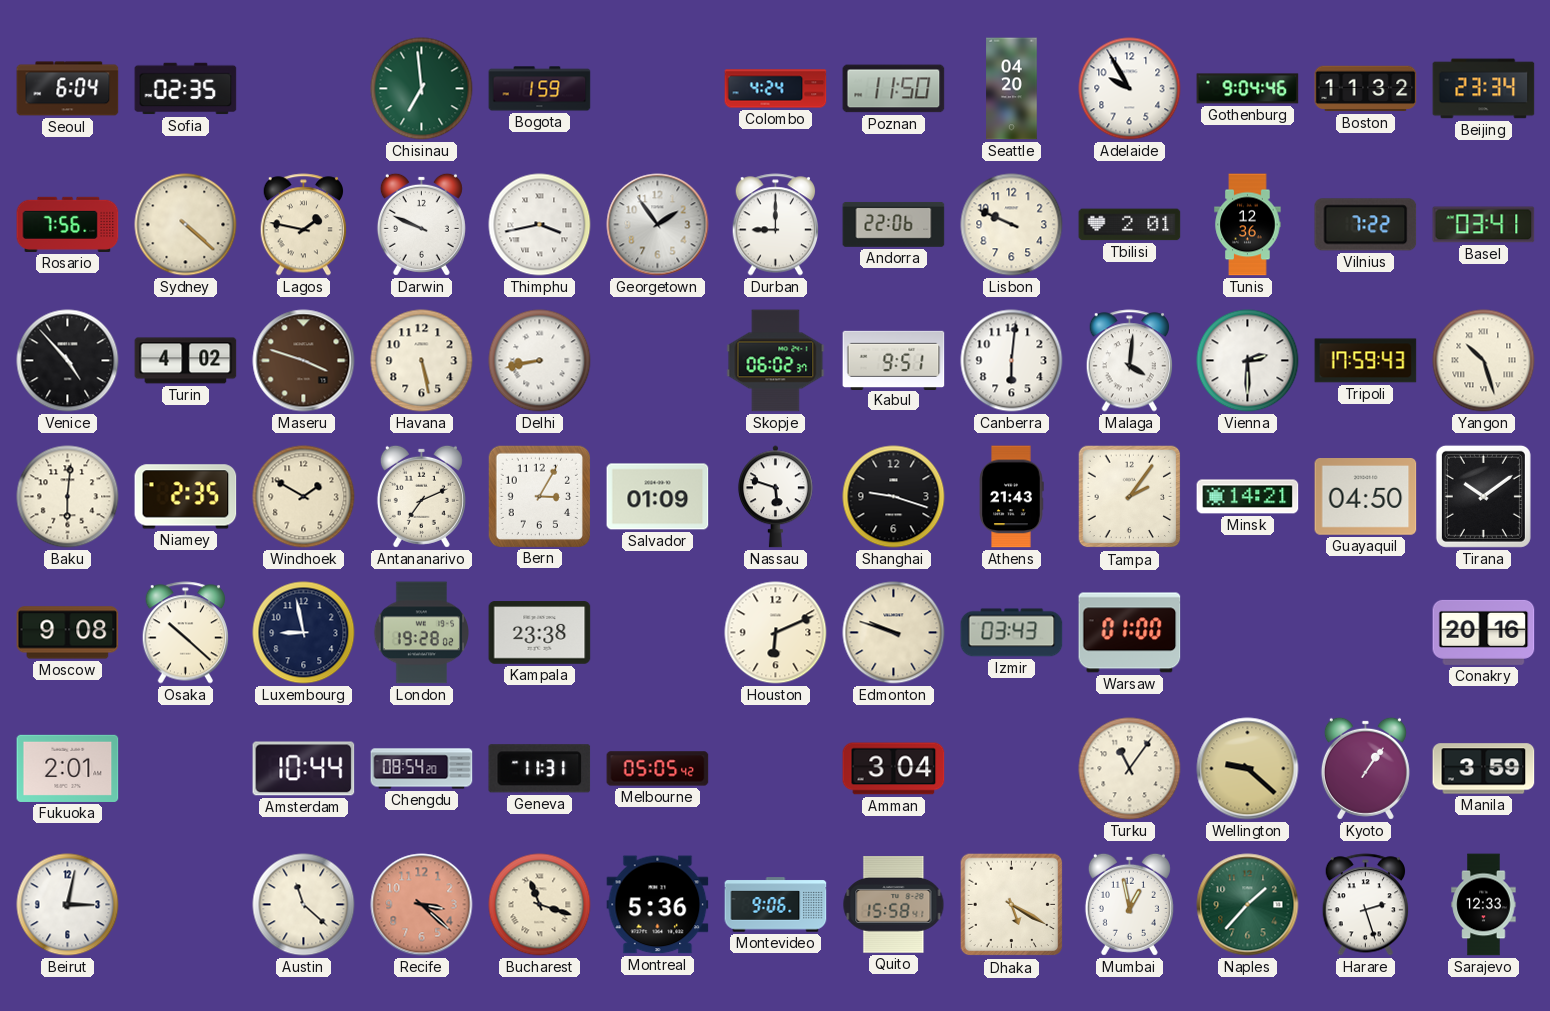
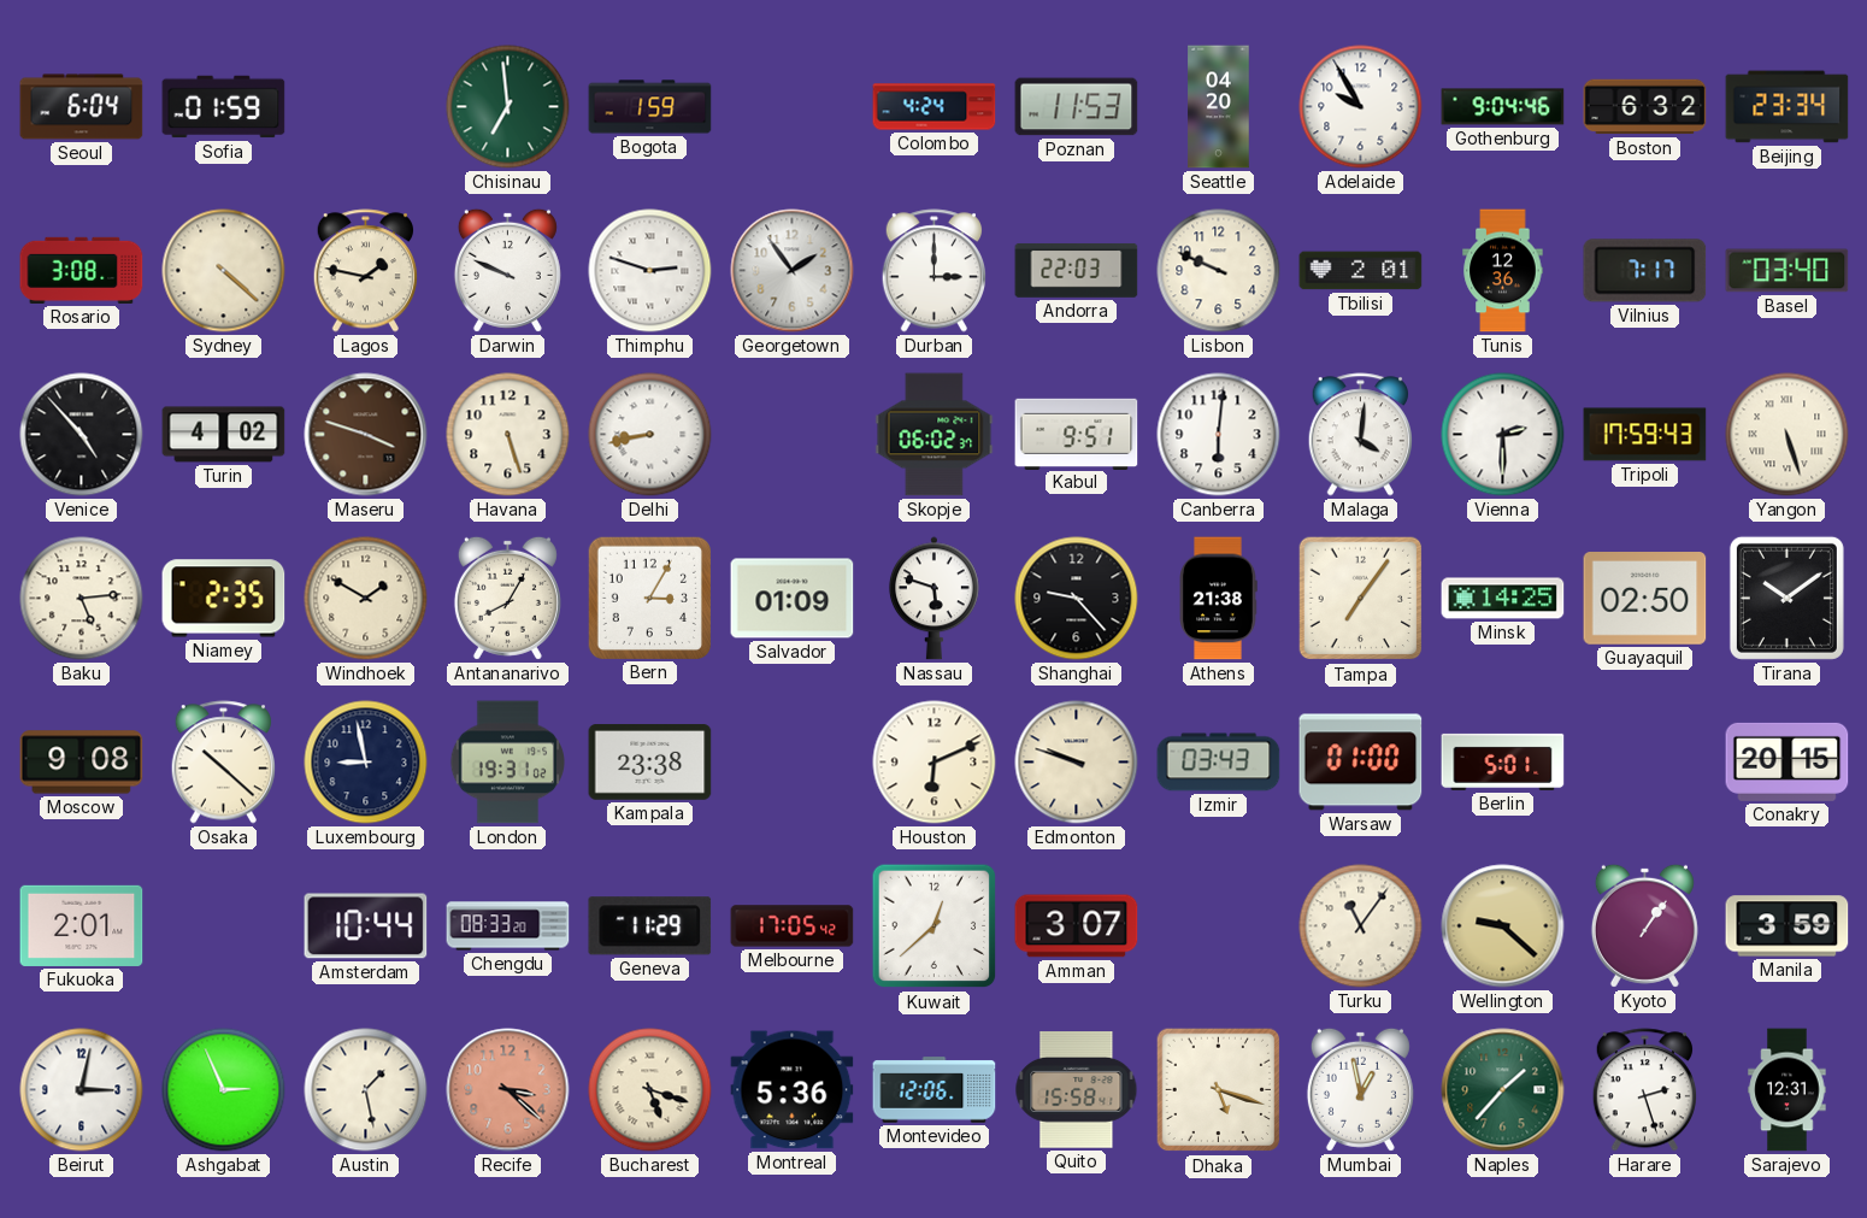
Sofia: 02:35 -> 01:59 (224, 107)
Poznan: 11:50 -> 11:53 (1077, 107)
Boston: 11:32 -> 6:32 (1645, 107)
Rosario: 7:56 -> 3:08 (82, 270)
Thimphu: 3:43 -> 2:48 (650, 271)
Durban: 9:00 -> 3:00 (933, 271)
Andorra: 22:06 -> 22:03 (1077, 270)
Vilnius: 7:22 -> 7:17 (1645, 271)
Basel: 03:41 -> 03:40 (1788, 271)
Havana: 5:28 -> 5:27 (508, 435)
Yangon: 10:27 -> 5:27 (1788, 435)
Baku: 6:01 -> 5:14 (82, 599)
Antananarivo: 7:11 -> 8:05 (507, 598)
Shanghai: 9:18 -> 9:23 (1077, 599)
Athens: 21:43 -> 21:38 (1218, 599)
Tampa: 2:06 -> 7:06 (1361, 599)
Minsk: 14:21 -> 14:25 (1503, 599)
Guayaquil: 04:50 -> 02:50 (1645, 599)
London: 19:28 -> 19:31 (507, 763)
Berlin: none -> 5:01 (1503, 761)
Conakry: 20:16 -> 20:15 (1788, 761)
Chengdu: 08:54 -> 08:33 (508, 926)
Geneva: 11:31 -> 11:29 (650, 926)
Melbourne: 05:05 -> 17:05 (793, 926)
Kuwait: none -> 12:38 (935, 926)
Amman: 3:04 -> 3:07 (1077, 926)
Ashgabat: none -> 2:56 (224, 1090)
Austin: 11:22 -> 1:28 (366, 1090)
Bucharest: 11:18 -> 5:18 (650, 1090)
Montevideo: 9:06 -> 12:06 (935, 1090)
Dhaka: 5:20 -> 5:18 (1219, 1090)
Sarajevo: 12:33 -> 12:31 (1788, 1090)
